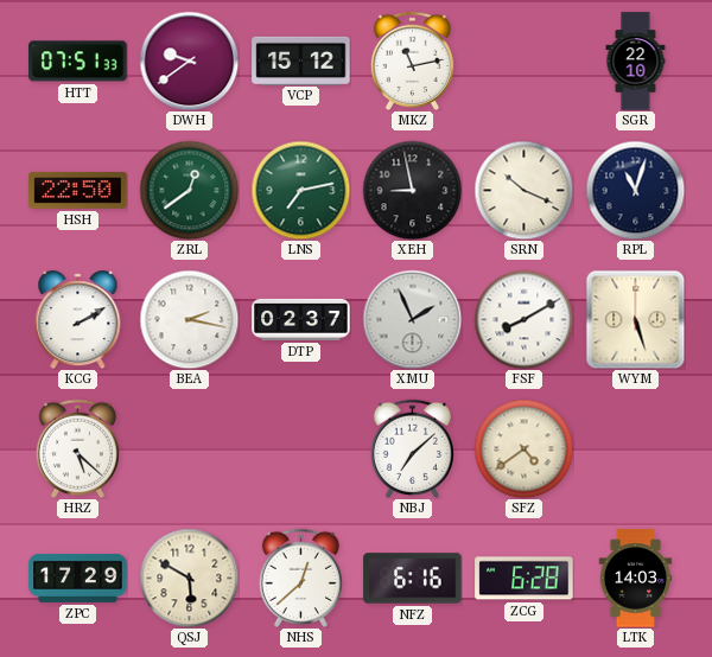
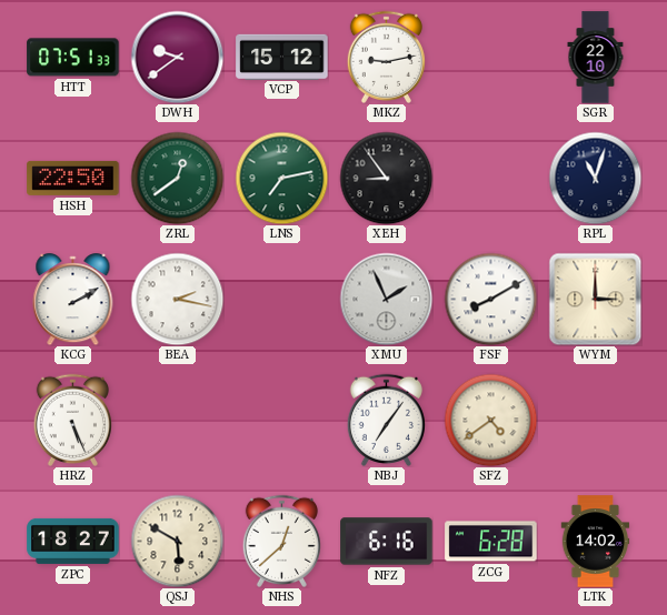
MKZ: 11:13 -> 9:13 (386, 57)
XEH: 8:58 -> 8:54 (386, 178)
SRN: 10:19 -> none (523, 190)
DTP: 02:37 -> none (301, 319)
WYM: 5:27 -> 3:00 (595, 299)
HRZ: 5:22 -> 5:26 (72, 420)
NBJ: 7:08 -> 7:06 (386, 420)
ZPC: 17:29 -> 18:27 (73, 541)
LTK: 14:03 -> 14:02 (596, 542)
